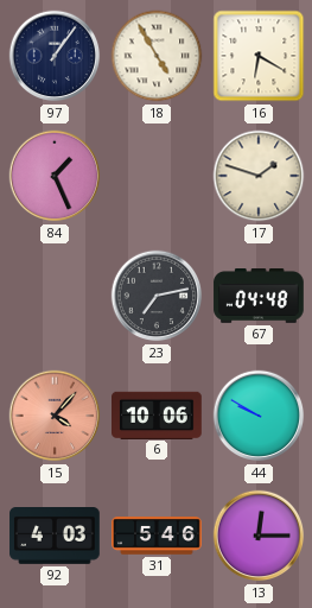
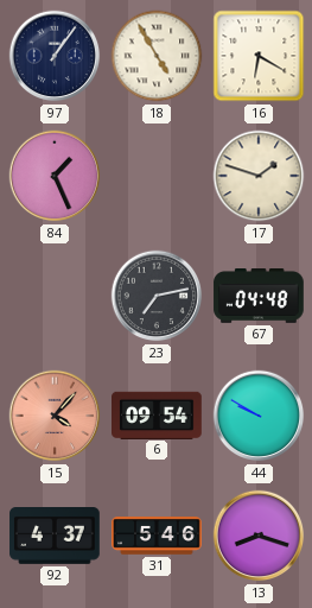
6: 10:06 -> 09:54 (158, 414)
92: 4:03 -> 4:37 (55, 537)
13: 12:15 -> 8:18 (259, 536)
